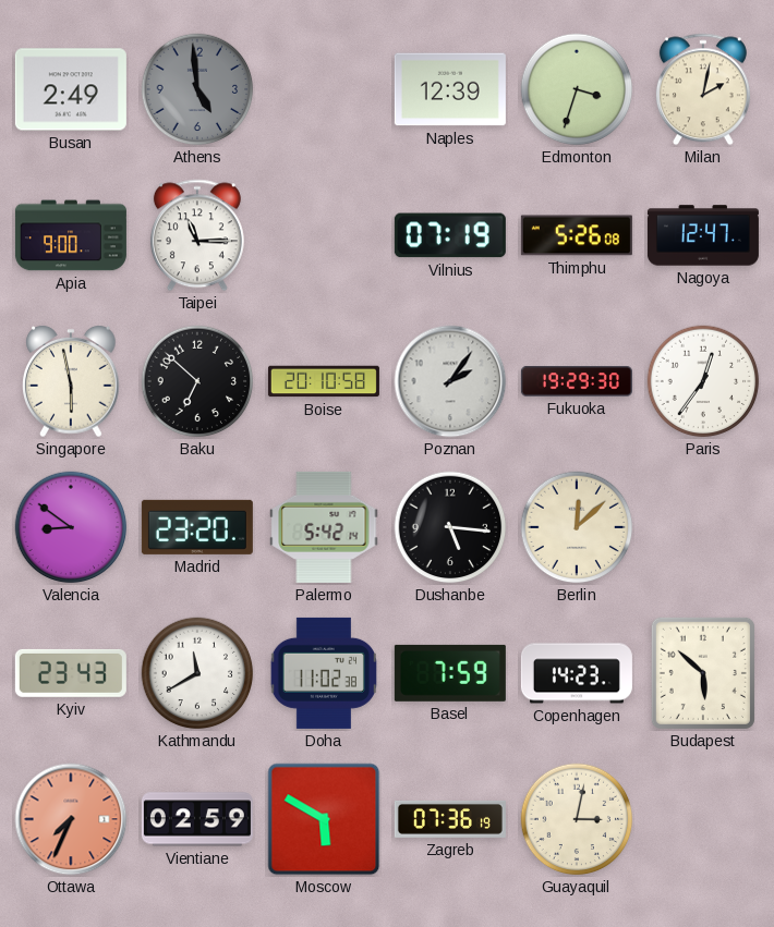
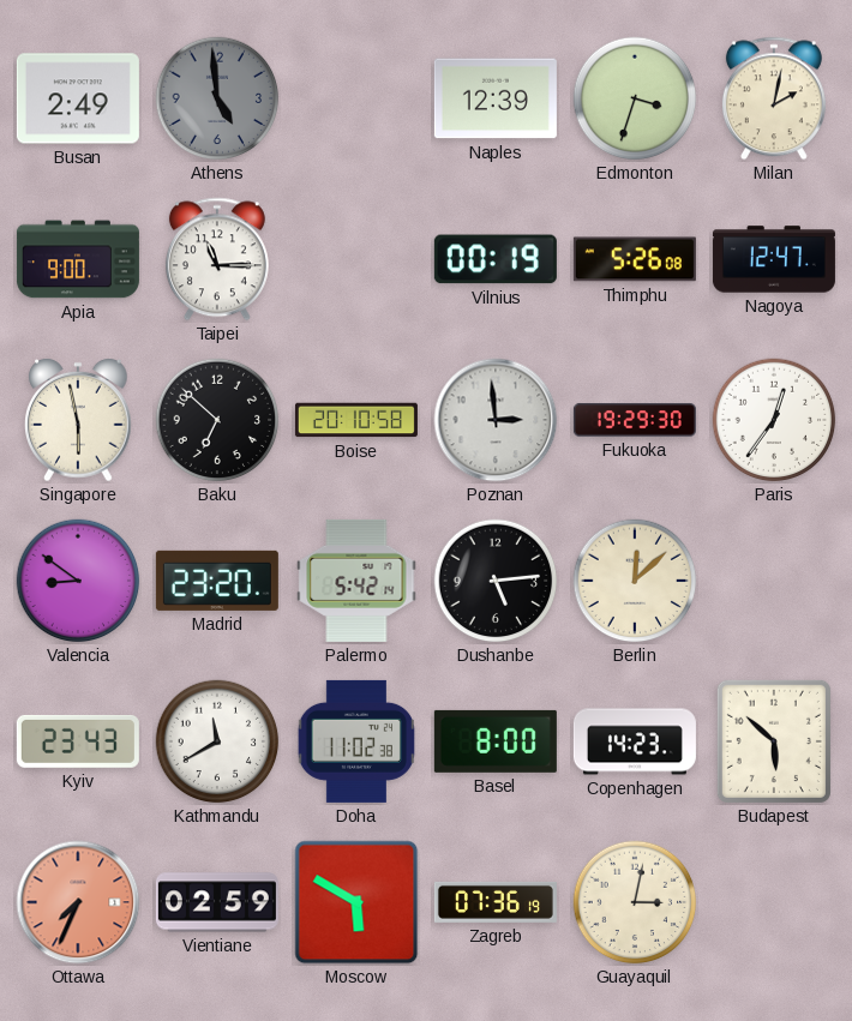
Vilnius: 07:19 -> 00:19 (496, 259)
Poznan: 2:06 -> 2:59 (496, 420)
Dushanbe: 5:16 -> 5:14 (496, 581)
Basel: 7:59 -> 8:00 (496, 741)
